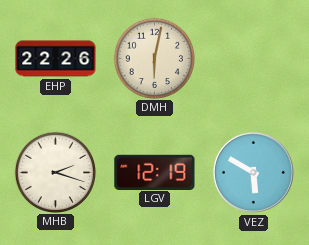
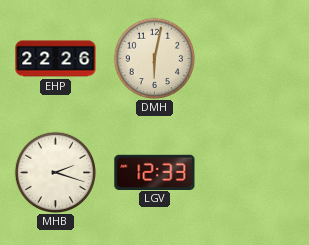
LGV: 12:19 -> 12:33 (155, 172)
VEZ: 5:50 -> none (253, 172)
